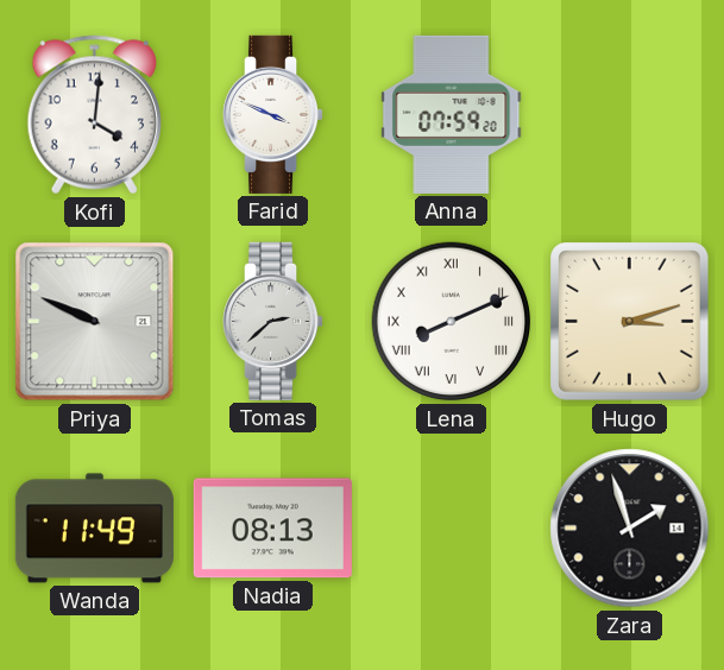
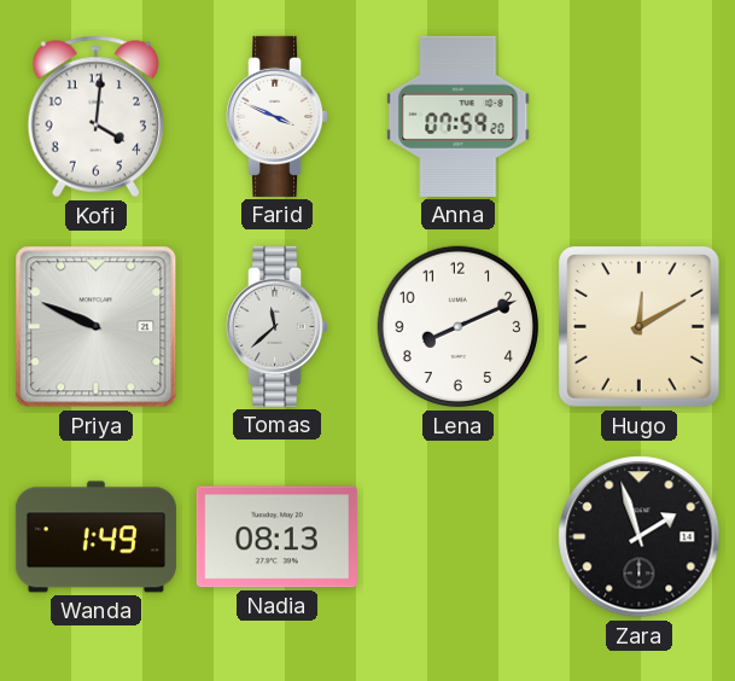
Tomas: 2:38 -> 11:38 (278, 326)
Lena numerals: Roman -> Arabic (459, 327)
Hugo: 3:12 -> 12:10 (640, 327)
Wanda: 11:49 -> 1:49 (95, 537)
